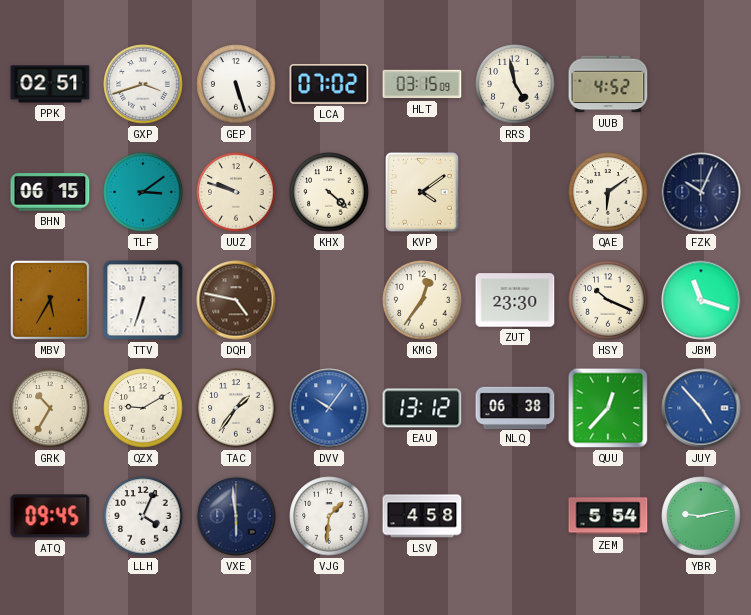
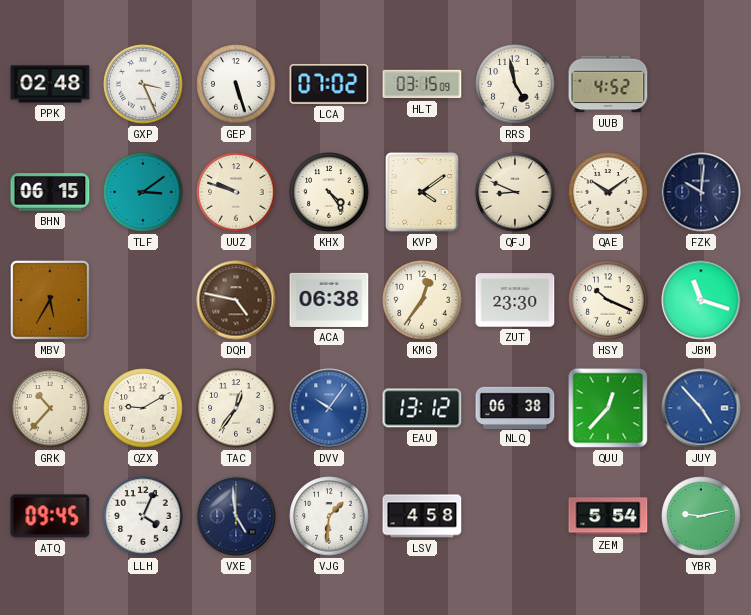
PPK: 02:51 -> 02:48 (50, 84)
GXP: 3:42 -> 3:26 (143, 84)
KHX: 4:22 -> 4:24 (329, 192)
QFJ: none -> 8:49 (515, 192)
QAE: 6:09 -> 10:09 (608, 192)
FZK: 10:04 -> 10:01 (701, 192)
TTV: 6:33 -> none (143, 300)
ACA: none -> 06:38 (329, 300)
GRK: 10:35 -> 10:37 (50, 408)
TAC: 1:36 -> 12:36 (236, 408)
VXE: 5:59 -> 4:59 (236, 516)
